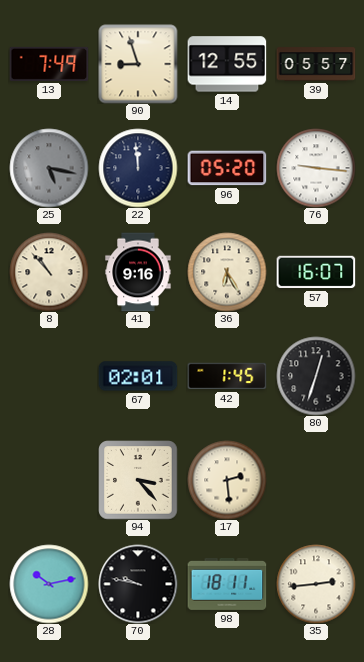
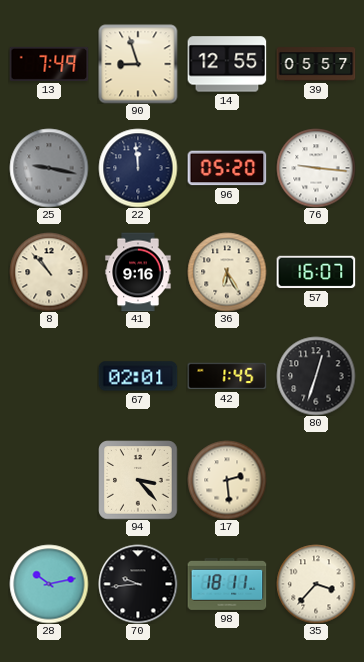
25: 5:17 -> 9:17 (49, 168)
70: 9:47 -> 9:44 (138, 584)
35: 2:44 -> 3:37 (316, 584)
